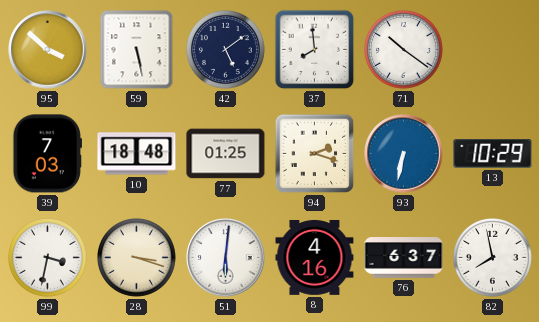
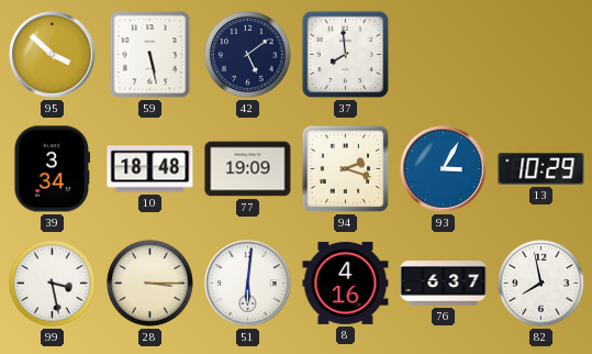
71: 10:21 -> none (404, 50)
39: 7:03 -> 3:34 (52, 169)
77: 01:25 -> 19:09 (248, 169)
93: 6:32 -> 3:05 (444, 169)
99: 3:32 -> 3:28 (53, 284)
28: 3:18 -> 3:15 (150, 284)
